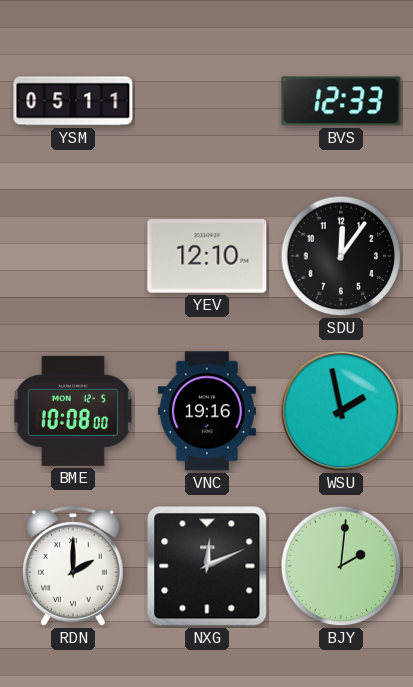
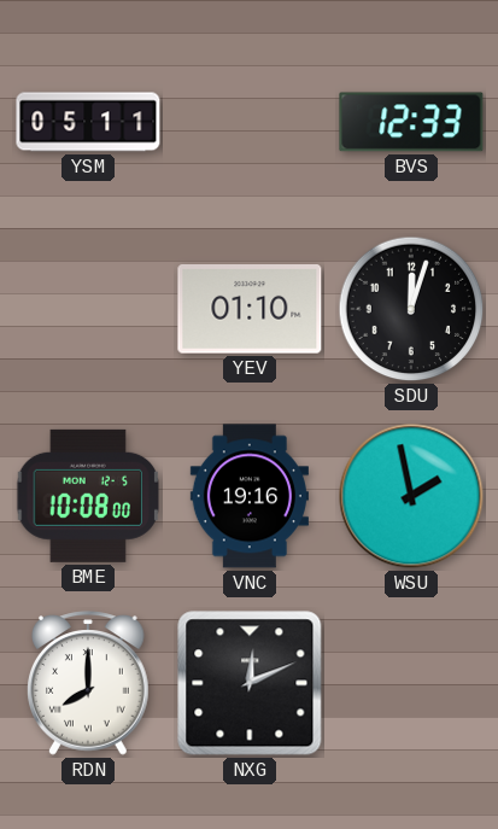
YEV: 12:10 -> 01:10 (250, 310)
SDU: 12:06 -> 12:03 (411, 309)
RDN: 2:00 -> 8:00 (89, 683)
BJY: 2:01 -> none (341, 566)
